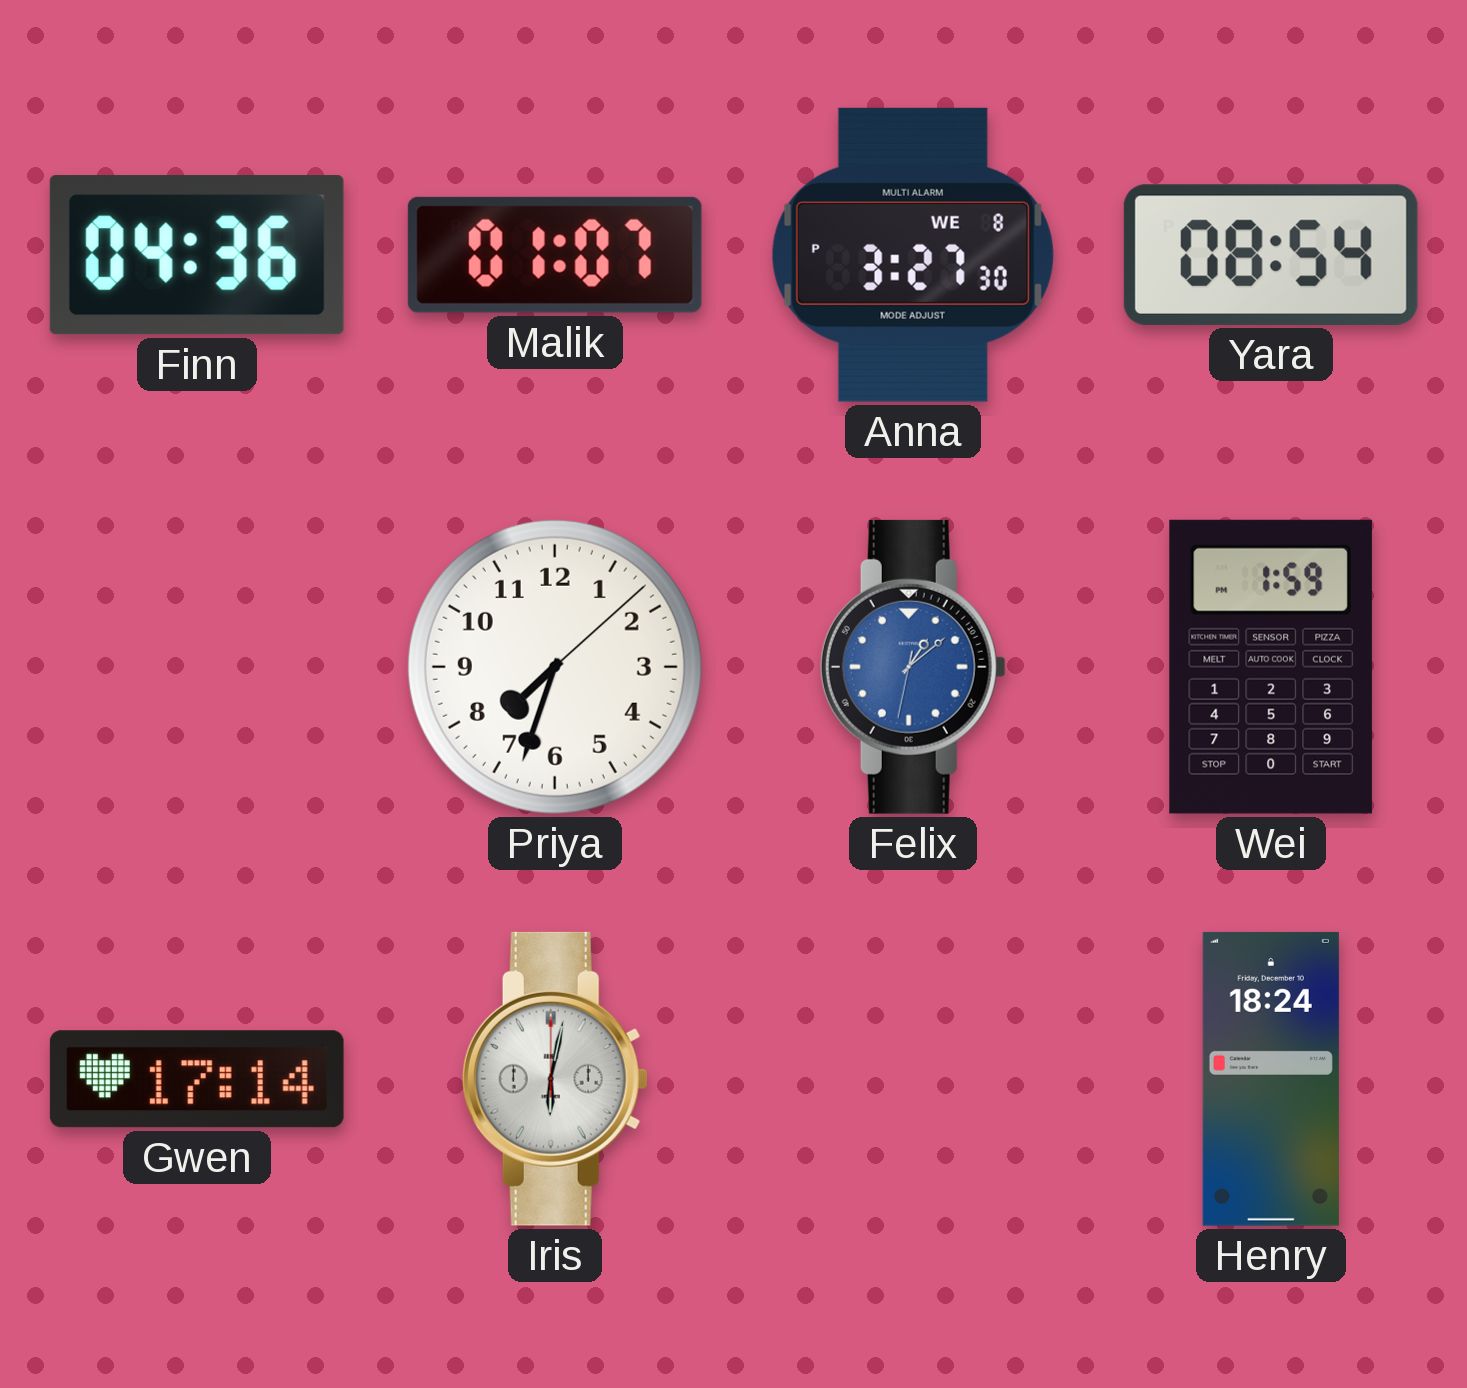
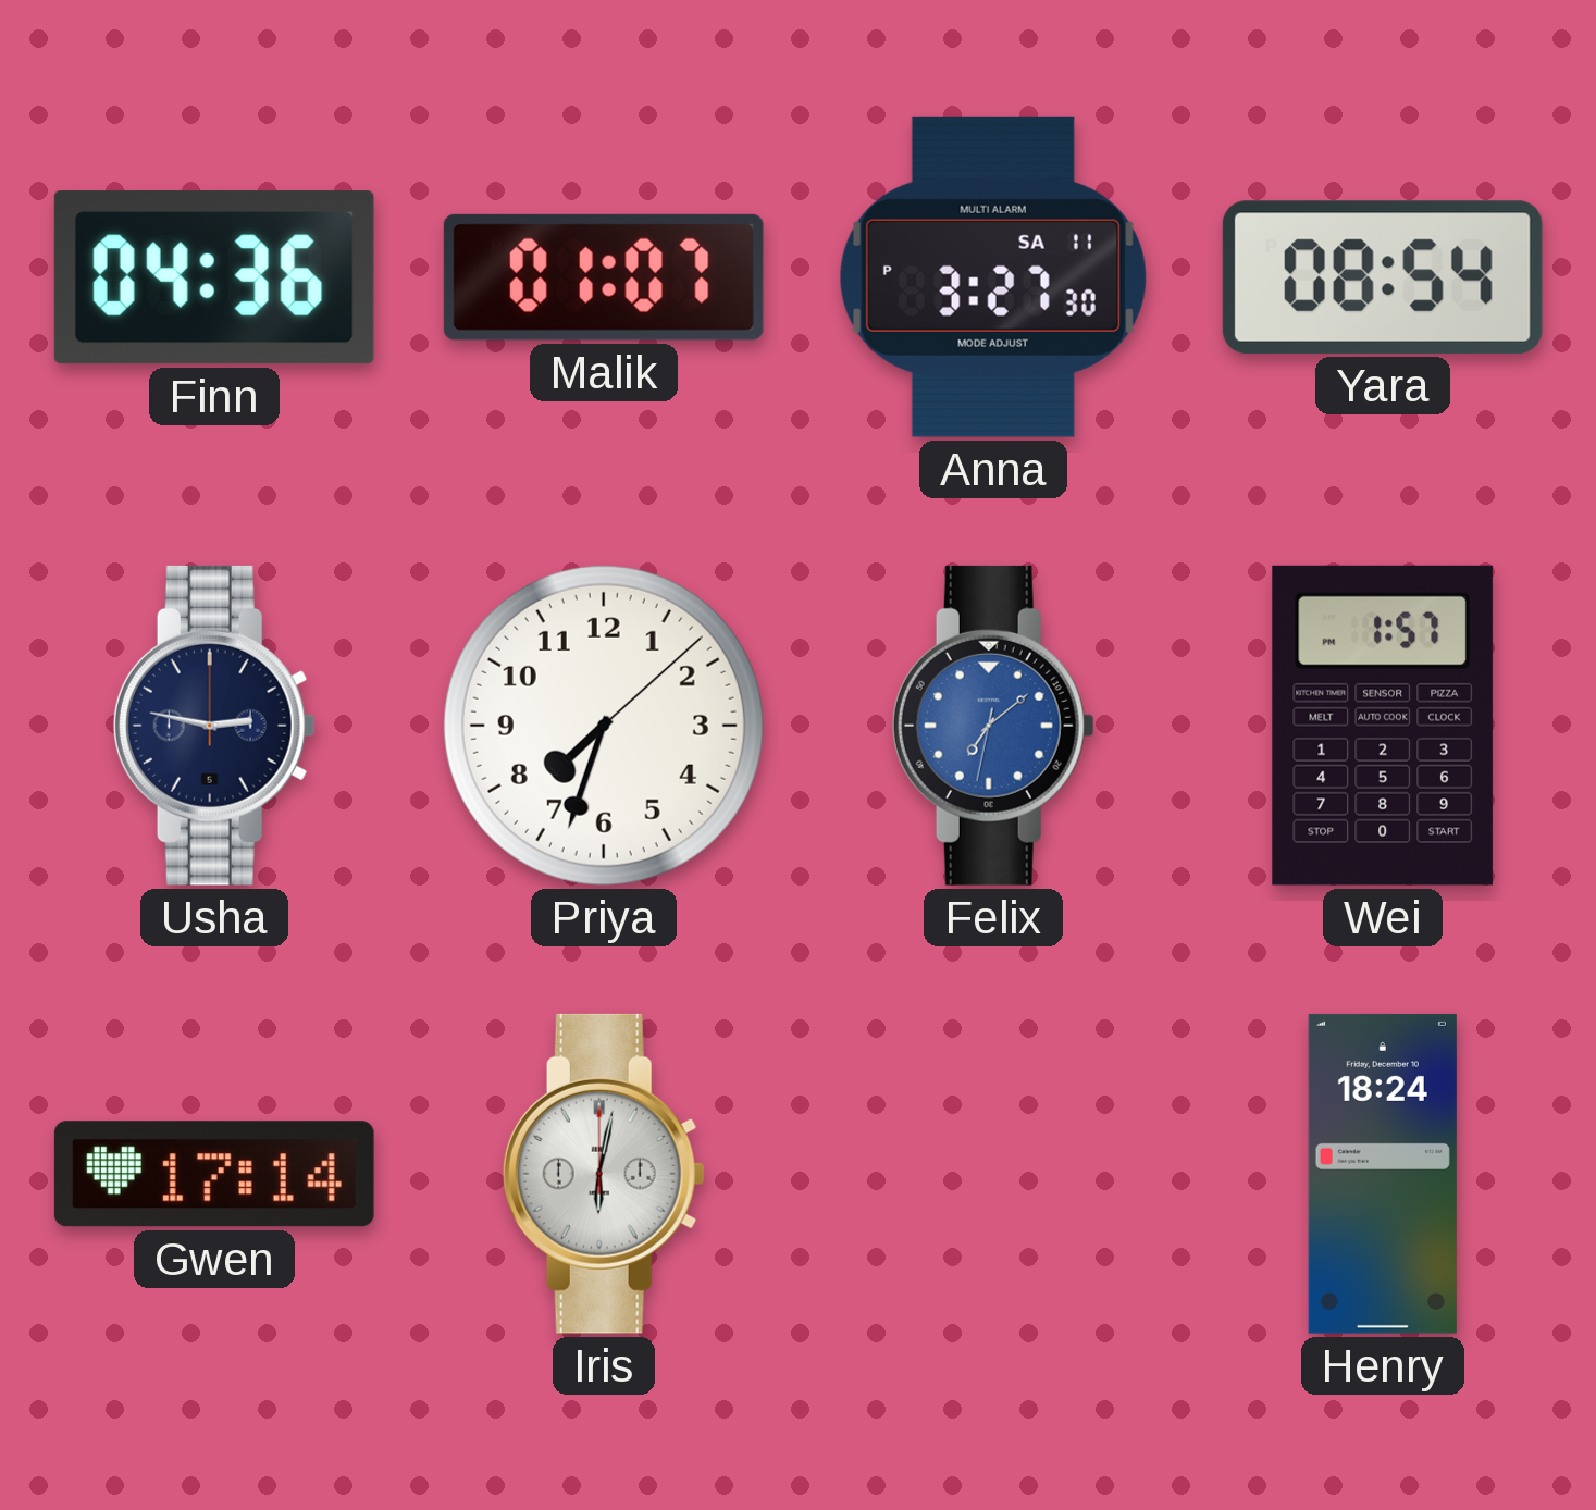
Anna date: WE 8 -> SA 11 (993, 277)
Usha: none -> 2:47 (214, 726)
Felix: 1:08 -> 7:08 (993, 726)
Wei: 1:59 -> 1:57 (1383, 726)
